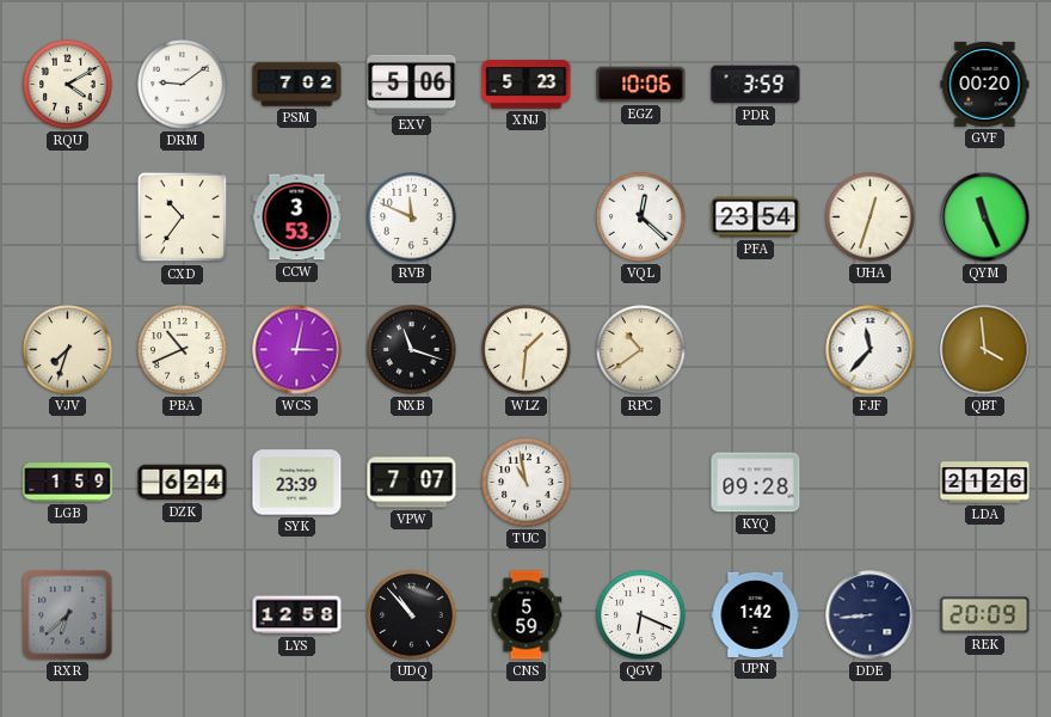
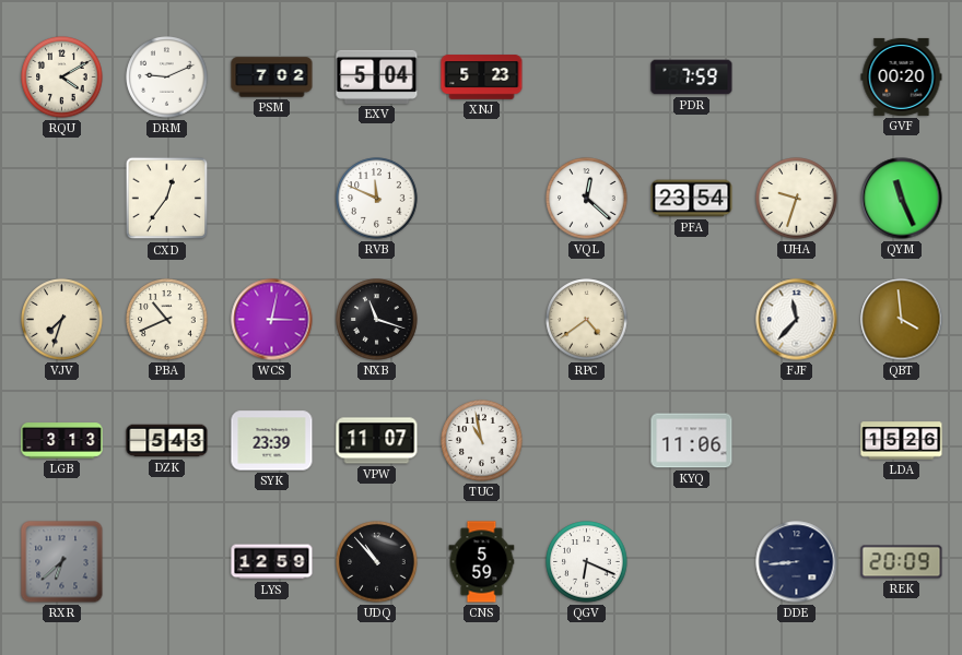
DRM: 9:09 -> 9:11 (167, 78)
EXV: 5:06 -> 5:04 (377, 76)
EGZ: 10:06 -> none (641, 85)
PDR: 3:59 -> 7:59 (692, 78)
CXD: 10:36 -> 12:36 (167, 199)
CCW: 3:53 -> none (297, 217)
UHA: 12:33 -> 9:33 (797, 199)
WLZ: 1:31 -> none (527, 350)
RPC: 10:39 -> 4:39 (587, 320)
LGB: 1:59 -> 3:13 (62, 441)
DZK: 6:24 -> 5:43 (167, 441)
VPW: 7:07 -> 11:07 (377, 441)
KYQ: 09:28 -> 11:06 (692, 441)
LDA: 21:26 -> 15:26 (902, 441)
LYS: 12:58 -> 12:59 (272, 562)
UPN: 1:42 -> none (756, 614)
